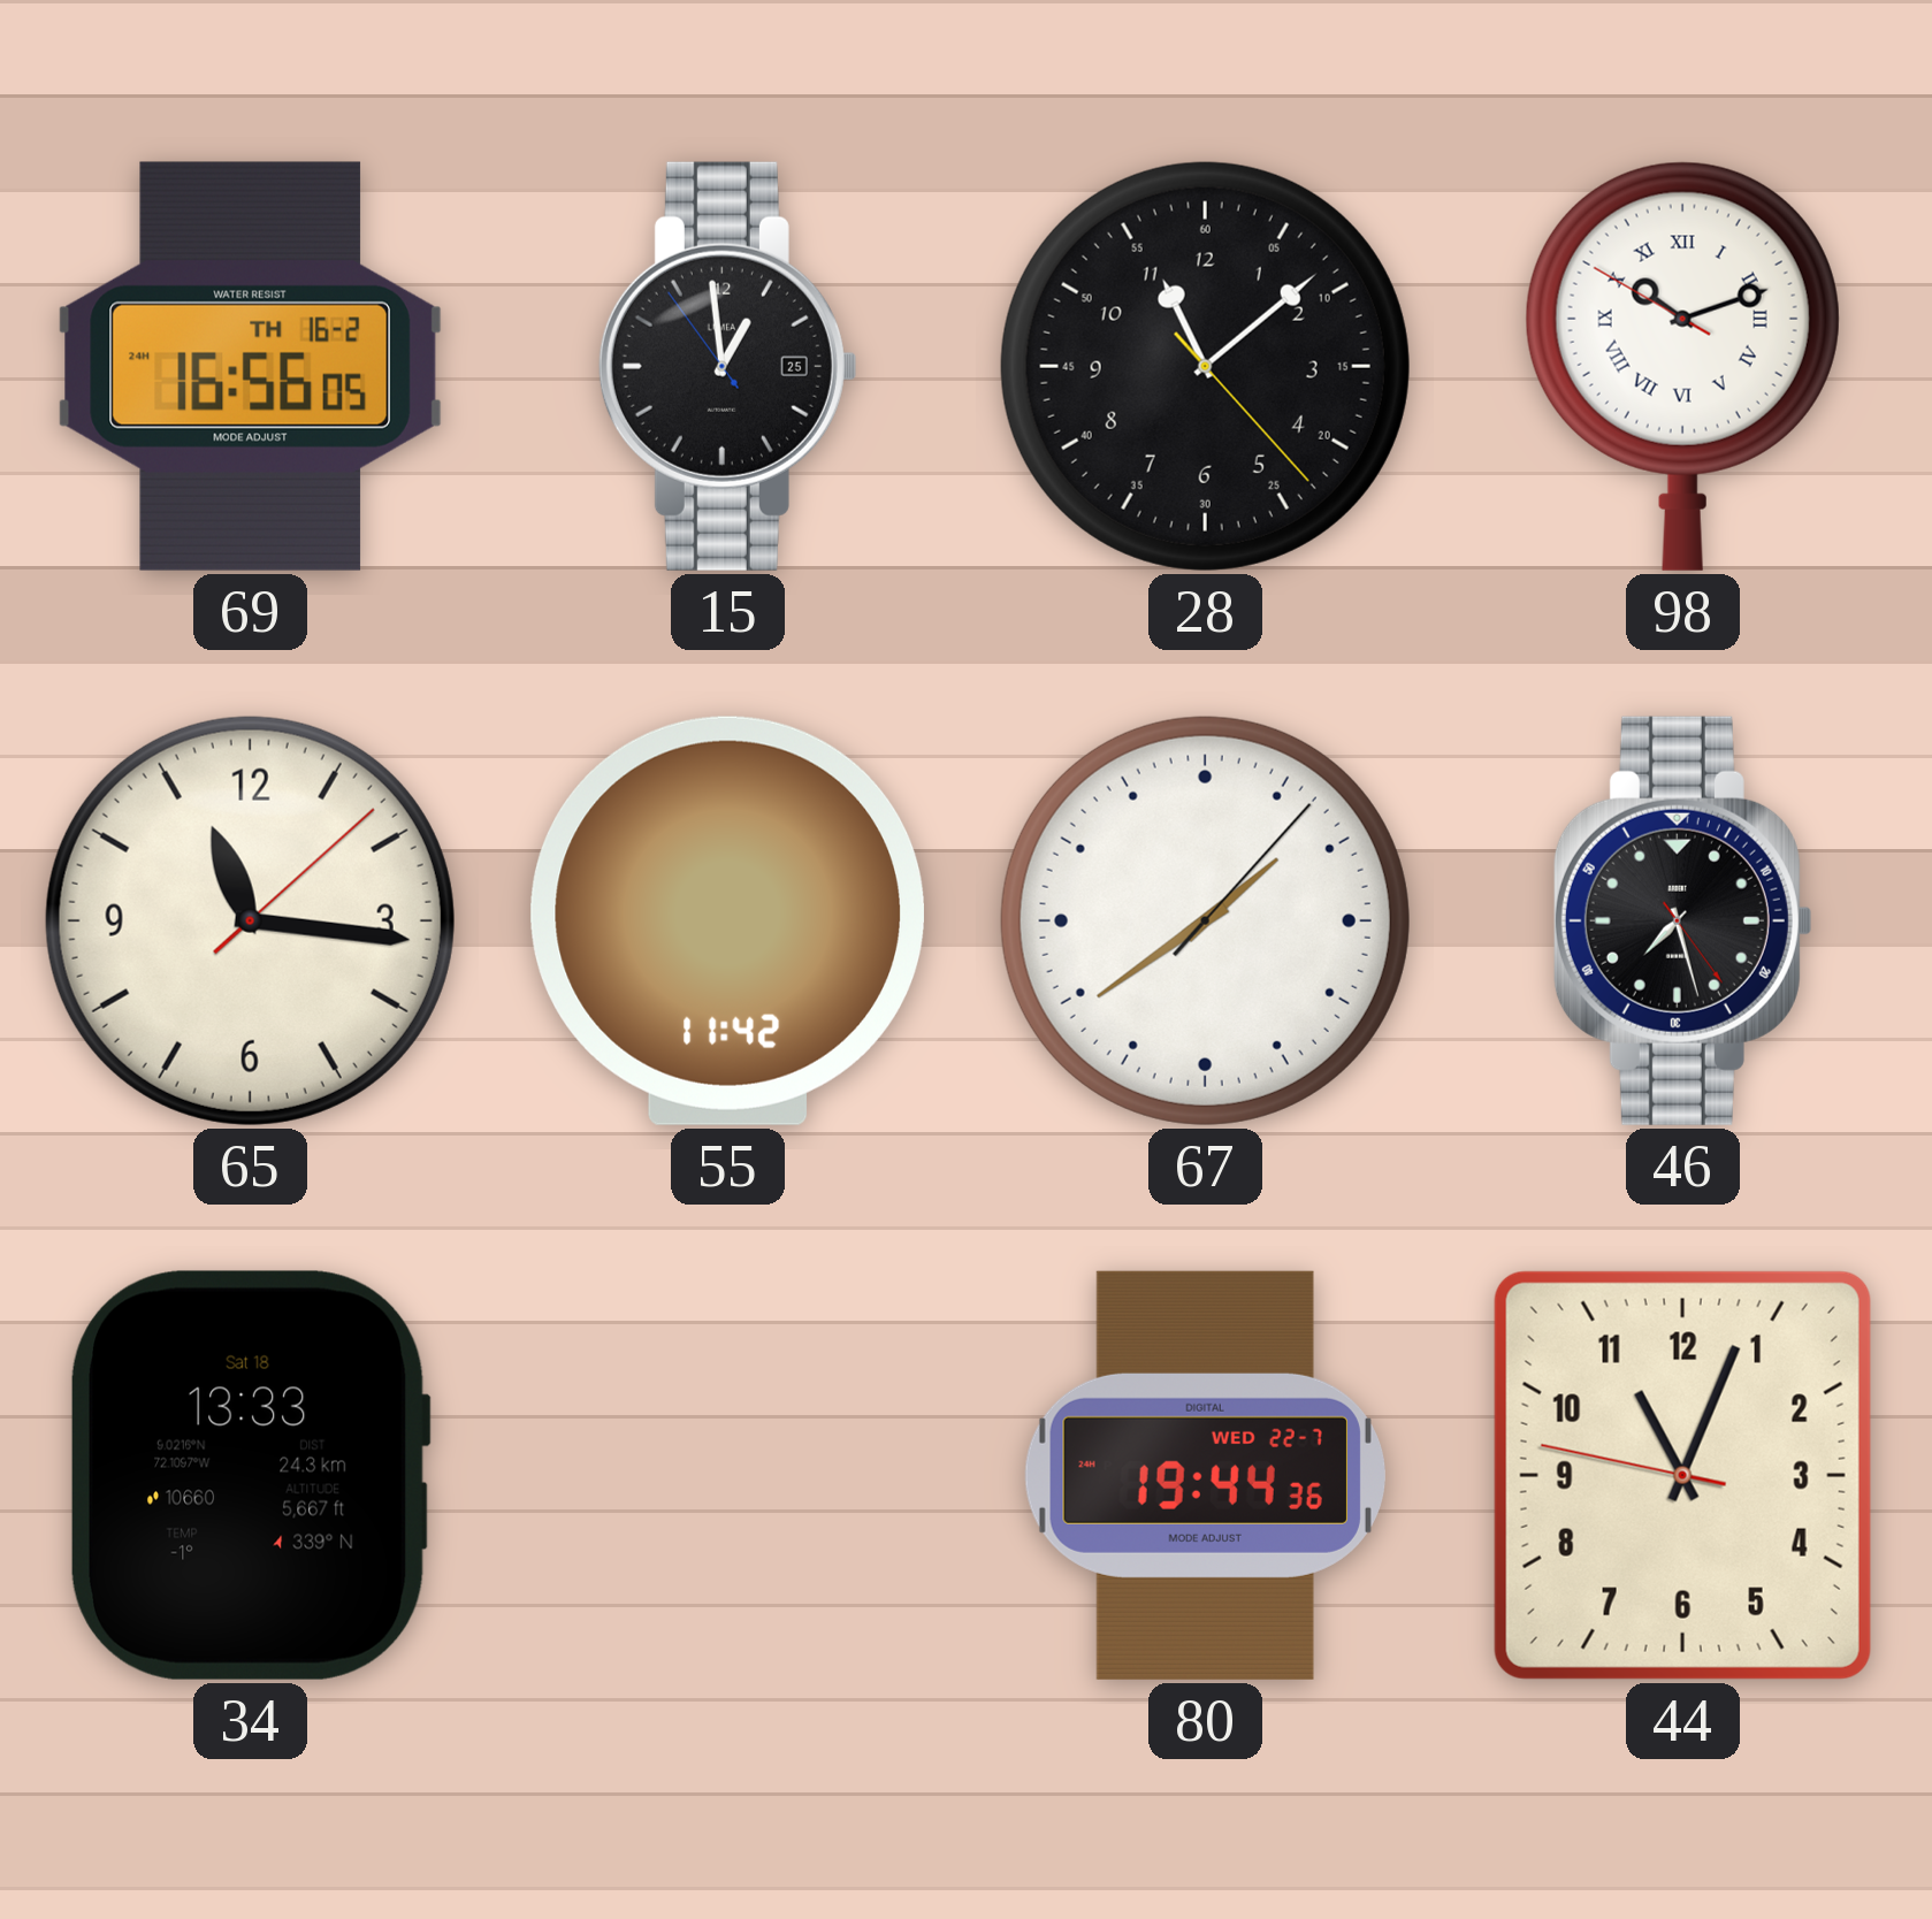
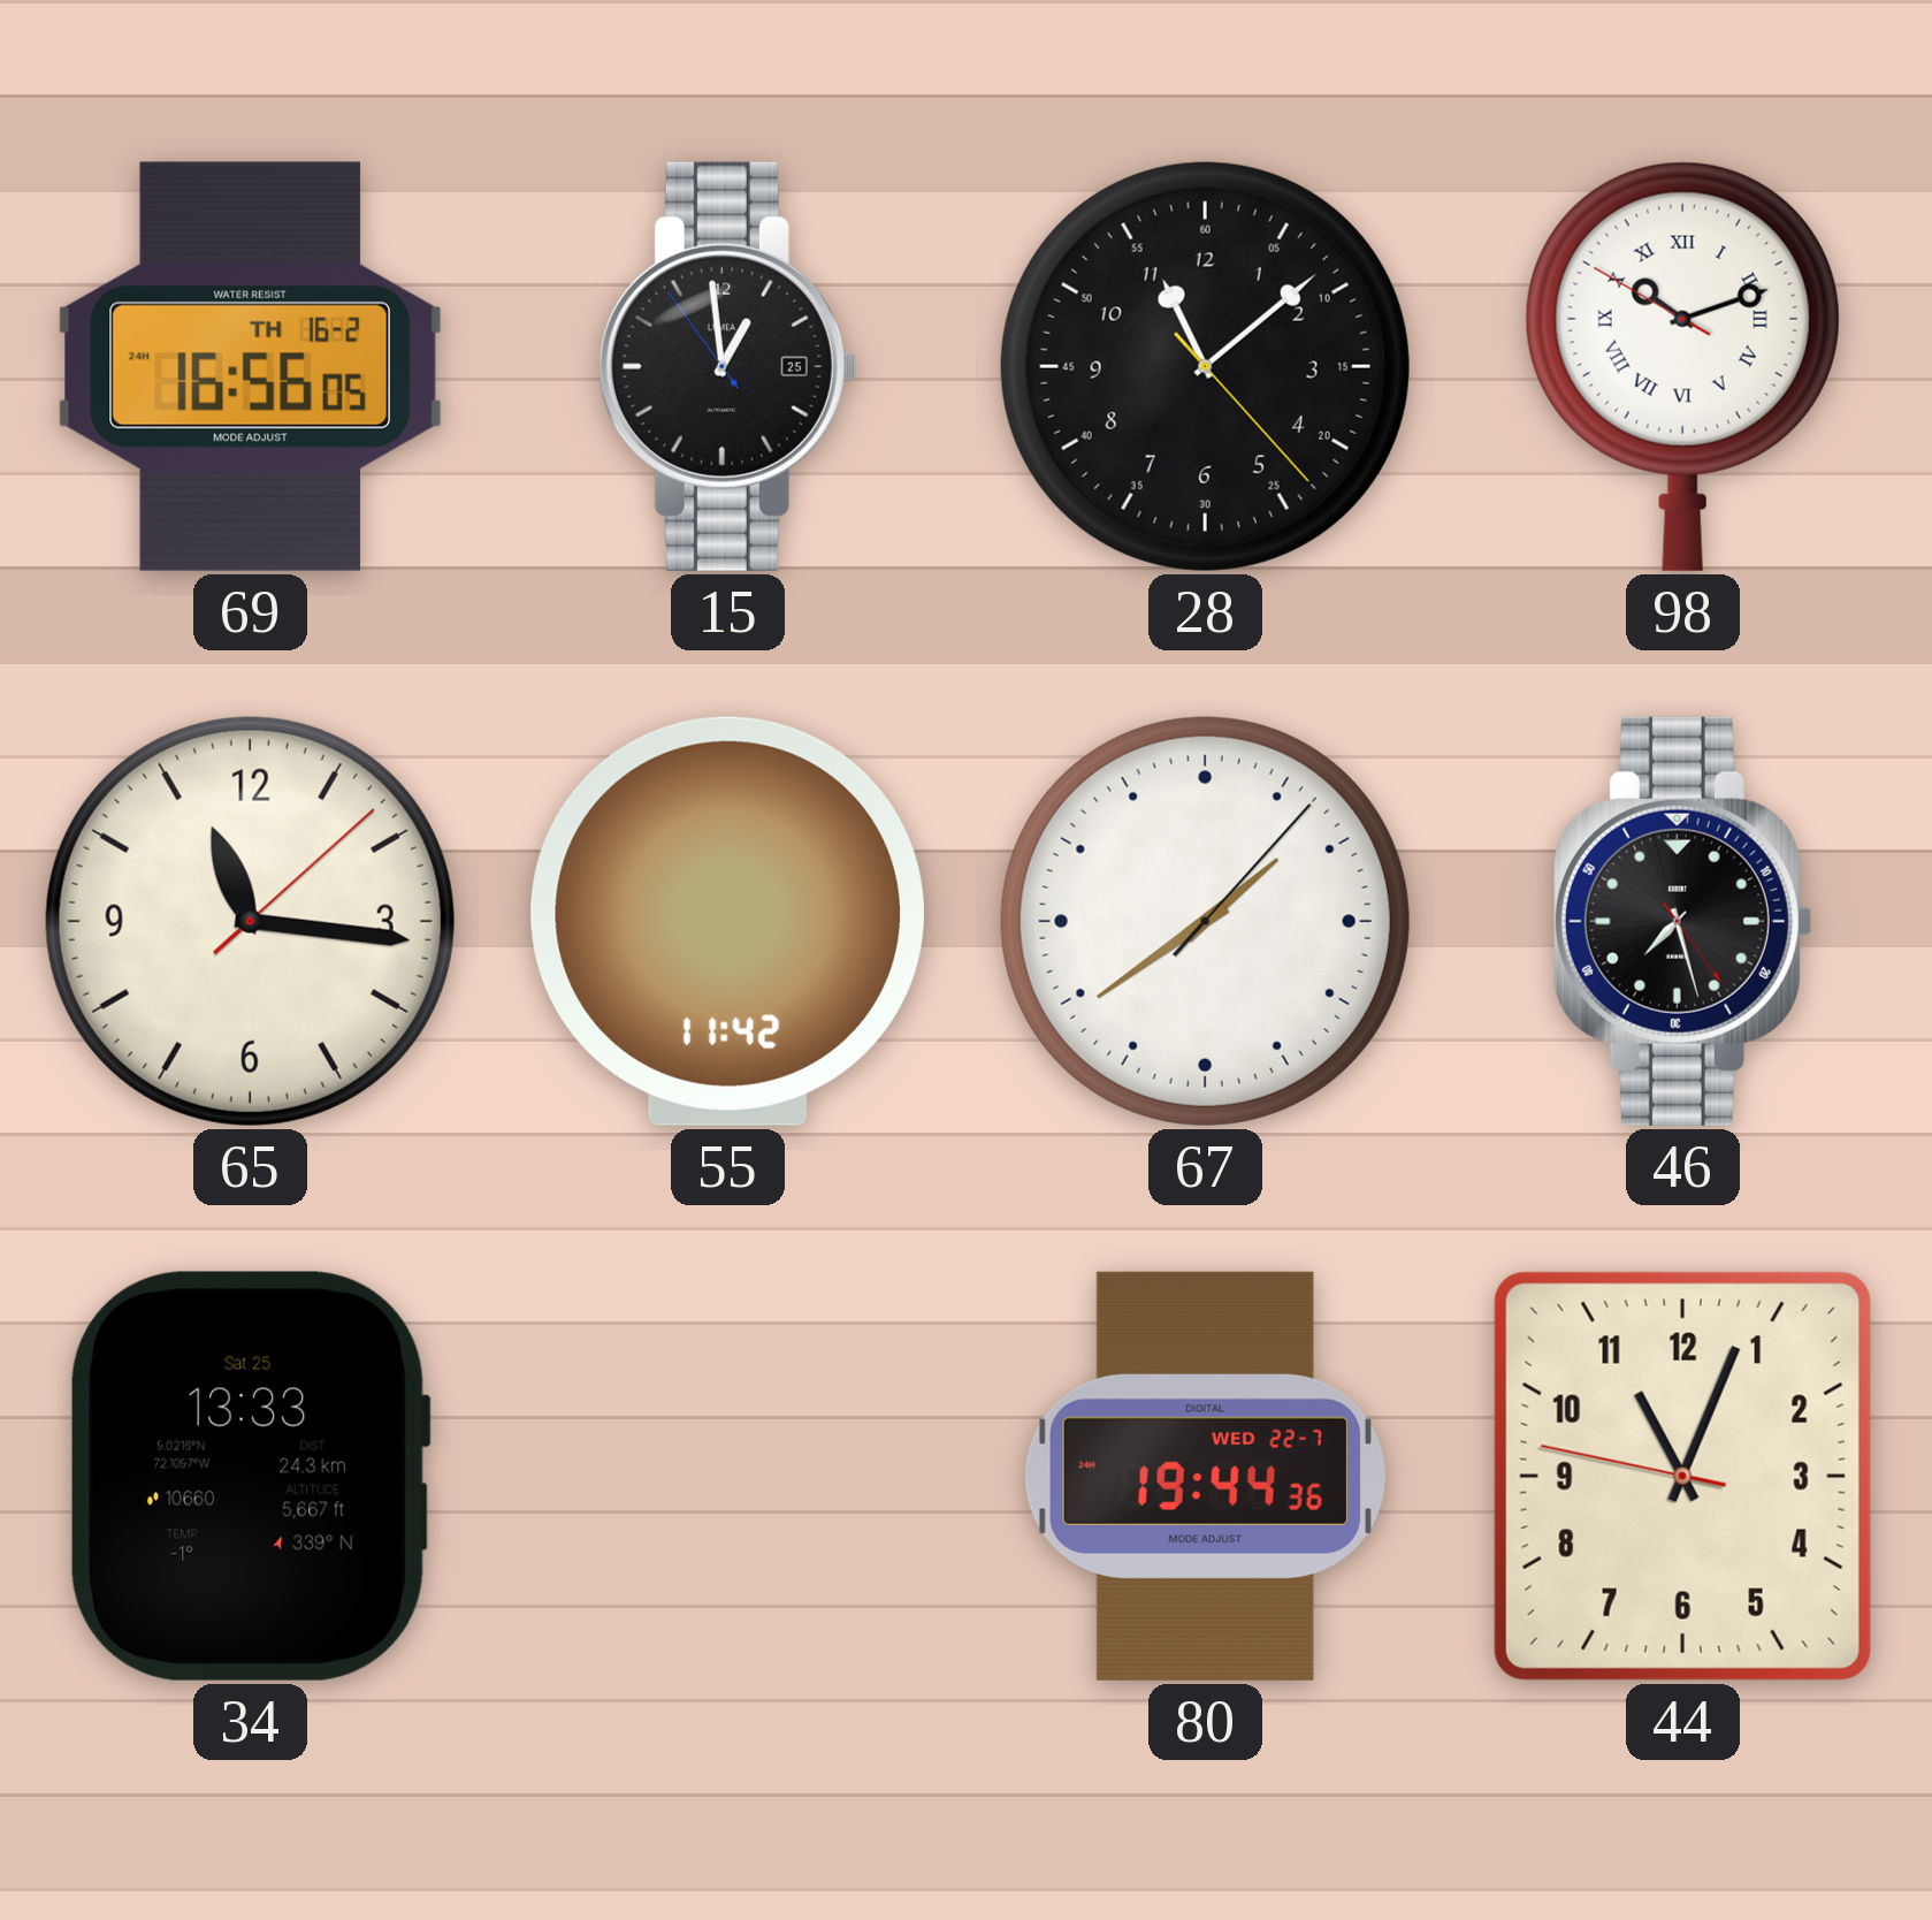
34 date: Sat 18 -> Sat 25 (250, 1476)
